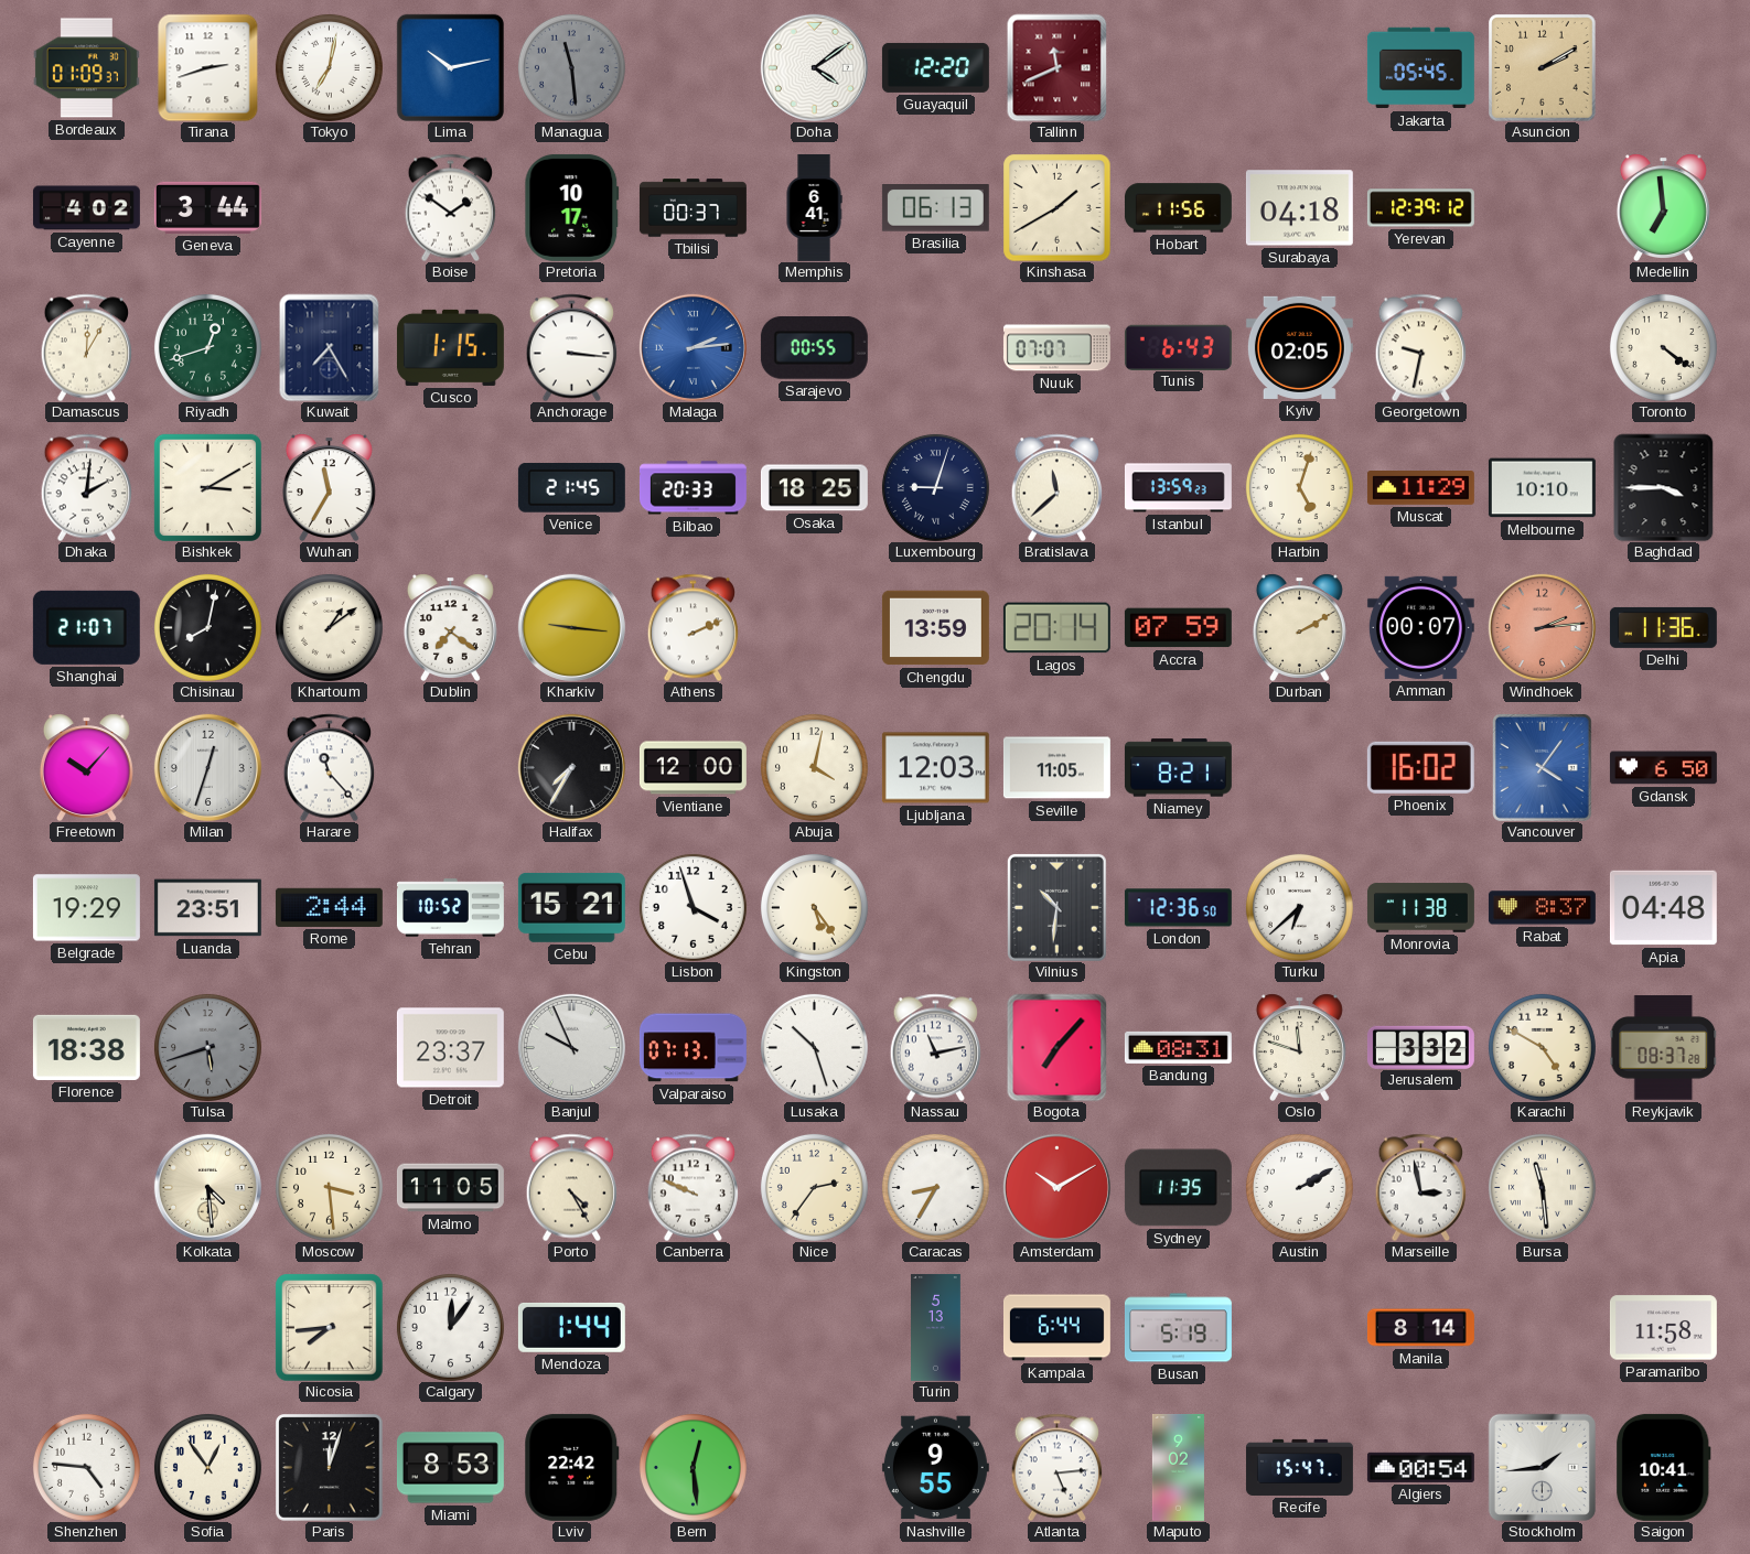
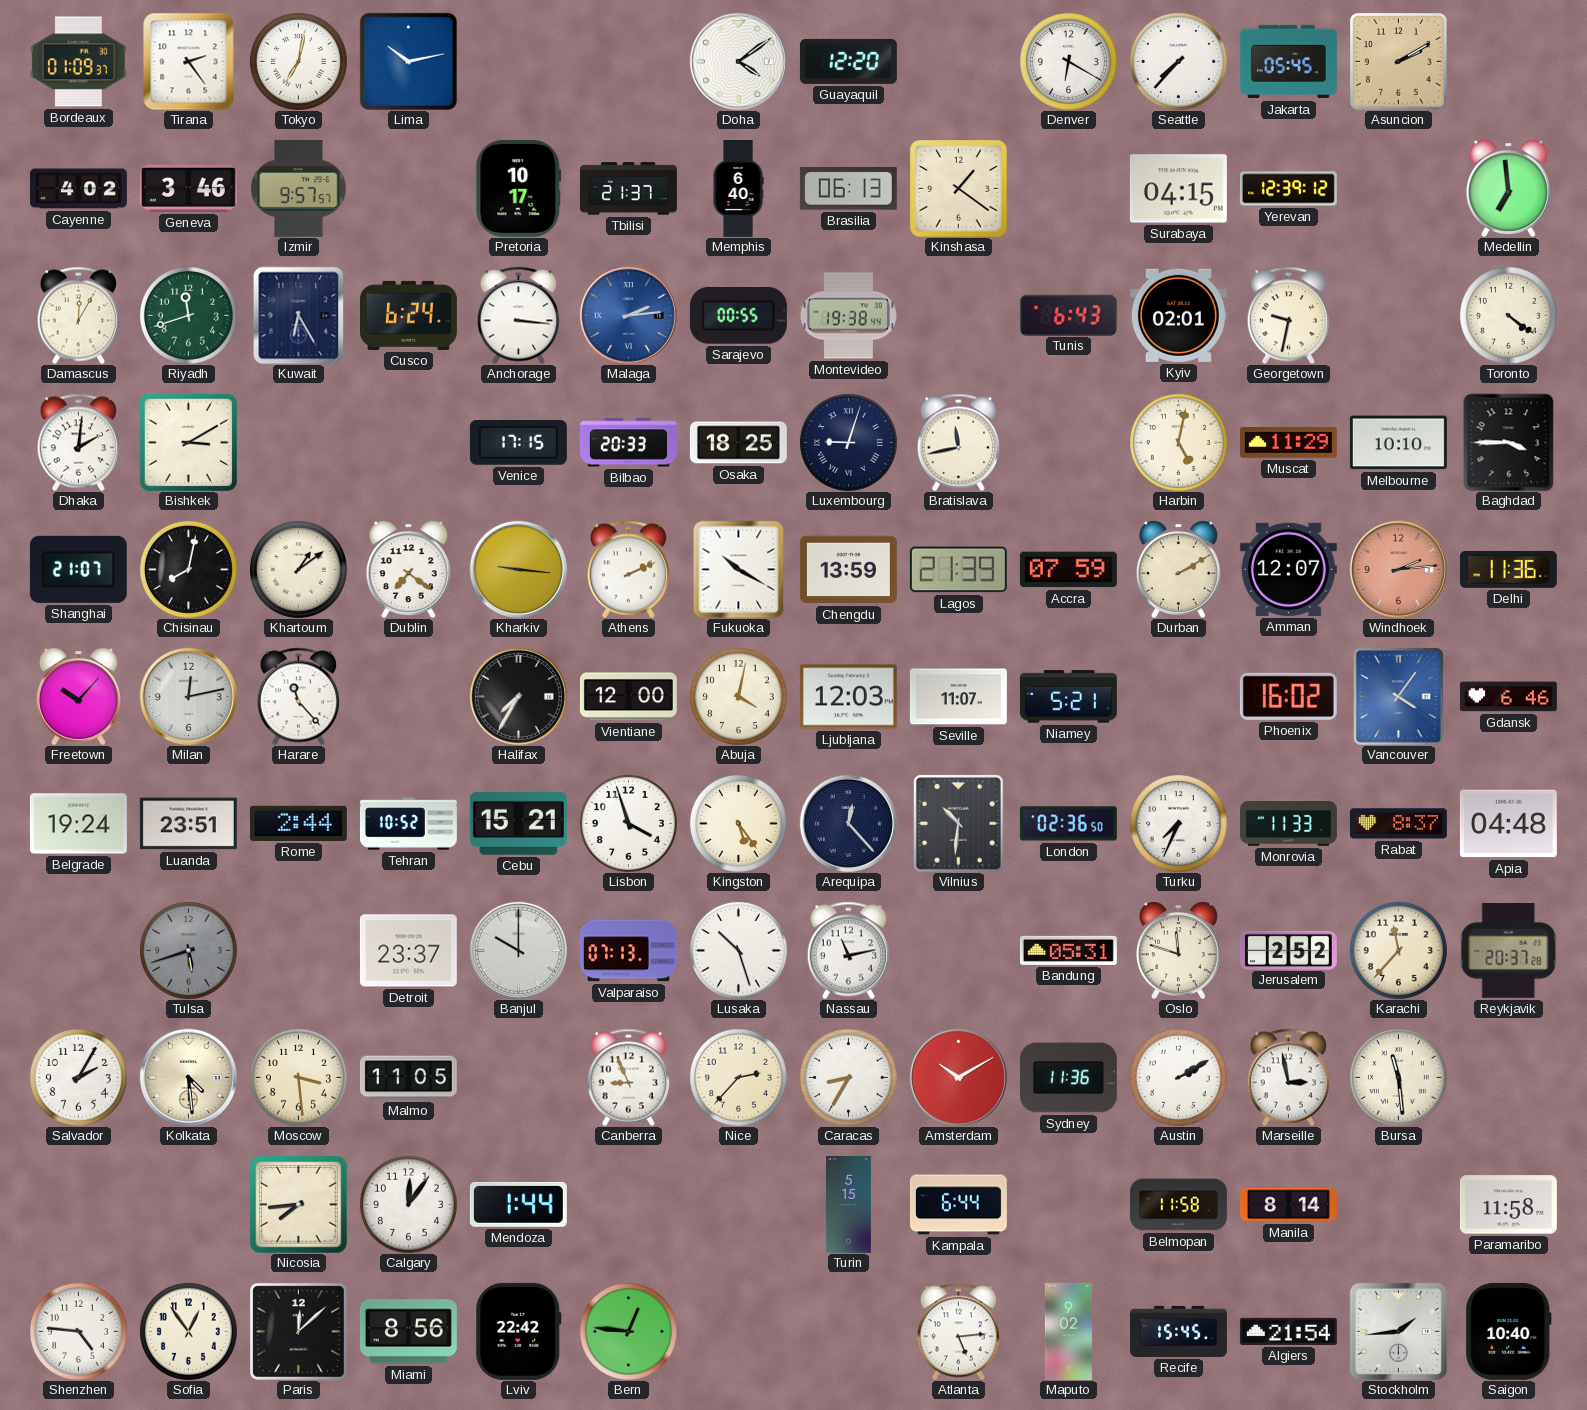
Tirana: 2:42 -> 2:24 (189, 61)
Managua: 11:29 -> none (571, 67)
Tallinn: 11:41 -> none (1057, 67)
Denver: none -> 6:20 (1068, 61)
Seattle: none -> 7:37 (1178, 61)
Geneva: 3:44 -> 3:46 (188, 188)
Izmir: none -> 9:57 (299, 188)
Boise: 1:51 -> none (451, 207)
Tbilisi: 00:37 -> 21:37 (628, 189)
Memphis: 6:41 -> 6:40 (738, 188)
Kinshasa: 1:40 -> 1:21 (958, 188)
Hobart: 11:56 -> none (1178, 208)
Surabaya: 04:18 -> 04:15 (1178, 189)
Riyadh: 12:42 -> 11:42 (188, 315)
Kuwait: 7:25 -> 6:25 (299, 315)
Cusco: 1:15 -> 6:24 (408, 315)
Montevideo: none -> 19:38 (848, 316)
Nuuk: 07:07 -> none (1056, 348)
Kyiv: 02:05 -> 02:01 (1178, 315)
Wuhan: 11:35 -> none (329, 487)
Venice: 21:45 -> 17:15 (518, 443)
Bratislava: 11:38 -> 11:43 (959, 442)
Istanbul: 13:59 -> none (1178, 488)
Harbin: 5:03 -> 5:02 (1178, 442)
Fukuoka: none -> 10:20 (739, 569)
Lagos: 20:14 -> 21:39 (958, 570)
Amman: 00:07 -> 12:07 (1288, 569)
Milan: 12:33 -> 12:13 (188, 696)
Seville: 11:05 -> 11:07 (958, 697)
Niamey: 8:21 -> 5:21 (1068, 697)
Gdansk: 6:50 -> 6:46 (1508, 697)
Belgrade: 19:29 -> 19:24 (78, 824)
Arequipa: none -> 12:23 (848, 823)
London: 12:36 -> 02:36 (1068, 824)
Turku: 6:38 -> 7:34 (1178, 823)
Monrovia: 11:38 -> 11:33 (1288, 824)
Florence: 18:38 -> none (86, 1047)
Banjul: 9:56 -> 10:00 (518, 950)
Bogota: 7:07 -> none (1057, 1047)
Bandung: 08:31 -> 05:31 (1068, 950)
Jerusalem: 3:32 -> 2:52 (1288, 950)
Karachi: 4:50 -> 11:37 (1398, 950)
Reykjavik: 08:37 -> 20:37 (1508, 951)
Salvador: none -> 2:05 (78, 1077)
Porto: 4:25 -> none (572, 1187)
Canberra: 9:49 -> 8:56 (629, 1077)
Nice: 2:36 -> 2:37 (738, 1077)
Sydney: 11:35 -> 11:36 (1068, 1078)
Turin: 5:13 -> 5:15 (849, 1204)
Busan: 5:19 -> none (1178, 1328)
Belmopan: none -> 11:58 (1178, 1205)
Paris: 12:03 -> 12:08 (299, 1332)
Miami: 8:53 -> 8:56 (408, 1332)
Bern: 12:29 -> 12:46 (628, 1331)
Nashville: 9:55 -> none (935, 1468)
Recife: 15:47 -> 15:45 (1178, 1331)
Algiers: 00:54 -> 21:54 (1288, 1331)
Saigon: 10:41 -> 10:40 (1509, 1331)
